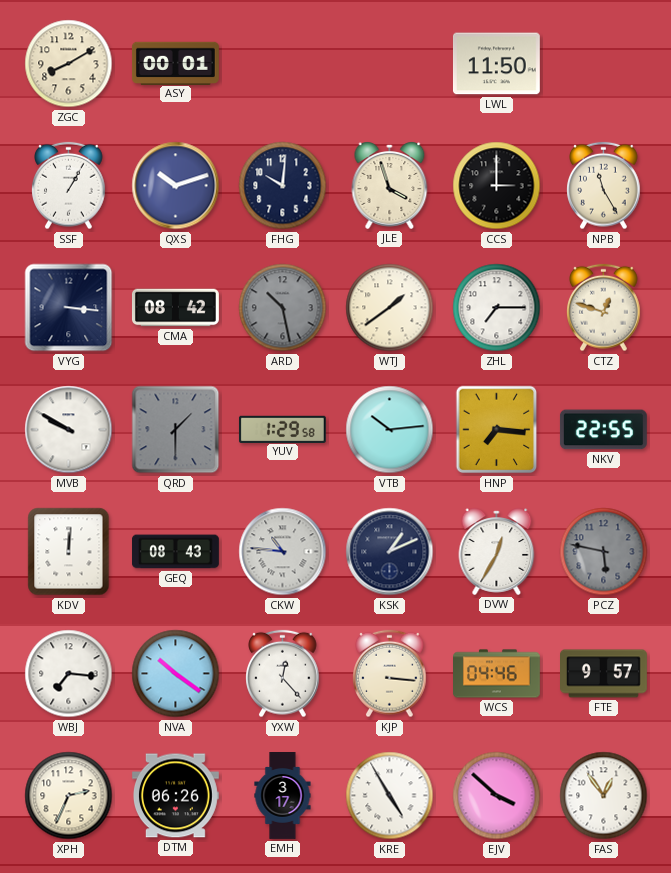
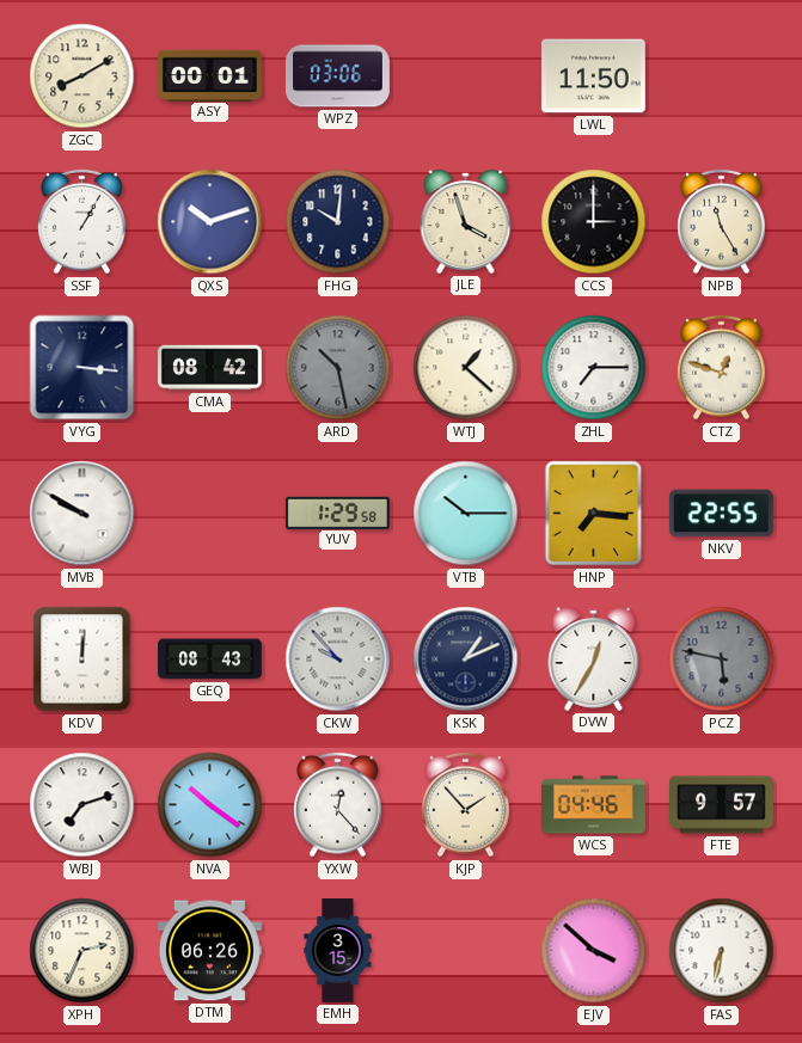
WPZ: none -> 03:06 (337, 76)
WTJ: 1:39 -> 1:22 (466, 368)
QRD: 1:30 -> none (176, 430)
VTB: 10:14 -> 10:15 (466, 514)
CKW: 10:46 -> 9:53 (338, 659)
WBJ: 7:16 -> 7:12 (82, 805)
KJP: 3:16 -> 1:53 (466, 805)
EMH: 3:17 -> 3:15 (338, 951)
KRE: 4:55 -> none (390, 796)
FAS: 12:54 -> 6:32 (722, 951)
